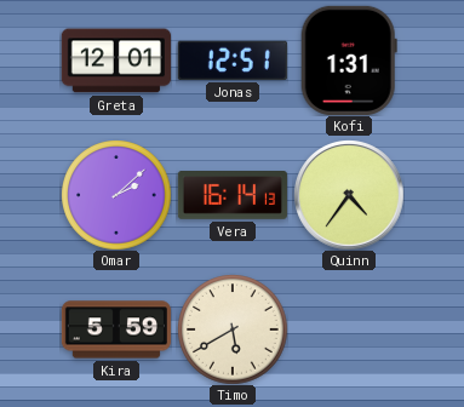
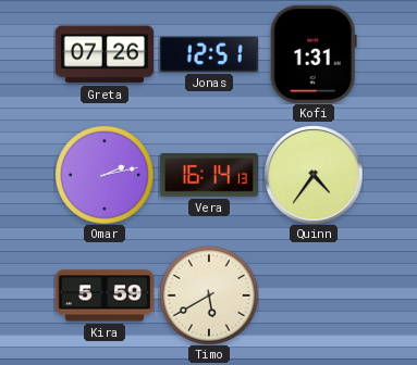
Greta: 12:01 -> 07:26 (105, 54)
Omar: 2:08 -> 2:13 (105, 175)
